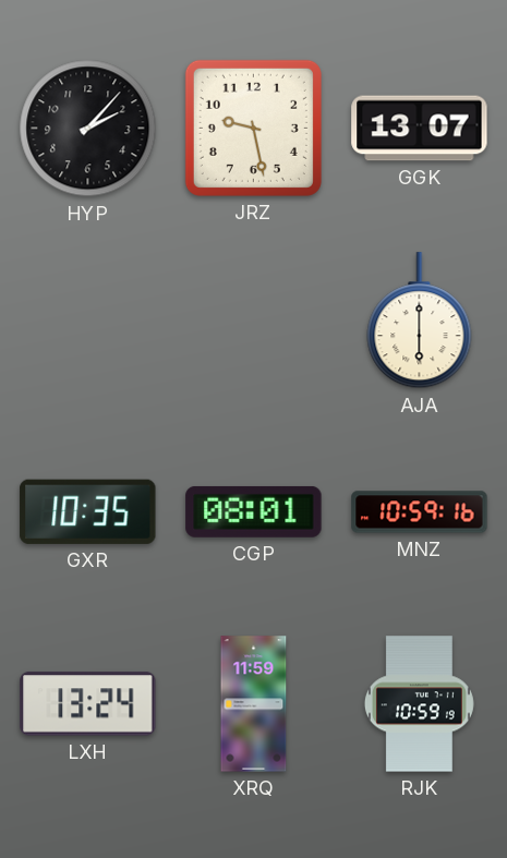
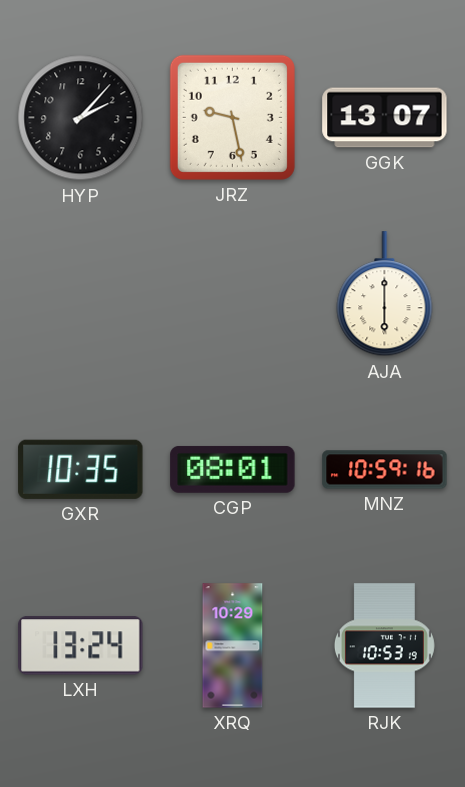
XRQ: 11:59 -> 10:29 (233, 646)
RJK: 10:59 -> 10:53 (384, 646)
